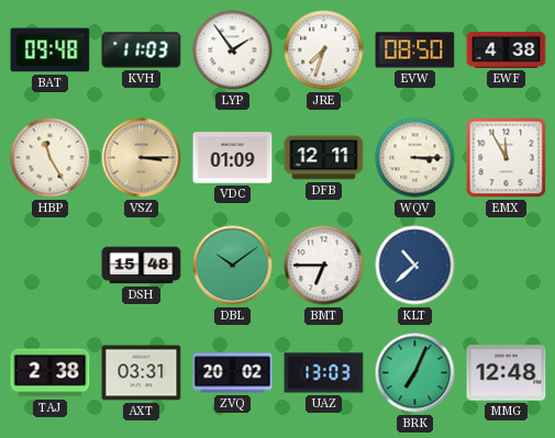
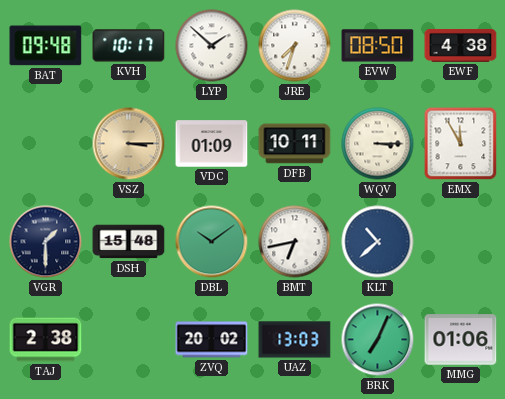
KVH: 11:03 -> 10:17 (129, 46)
LYP: 1:54 -> 1:52 (212, 46)
HBP: 11:25 -> none (51, 158)
DFB: 12:11 -> 10:11 (295, 144)
VGR: none -> 1:30 (46, 242)
BMT: 6:45 -> 6:43 (295, 242)
AXT: 03:31 -> none (142, 373)
MMG: 12:48 -> 01:06 (461, 340)
